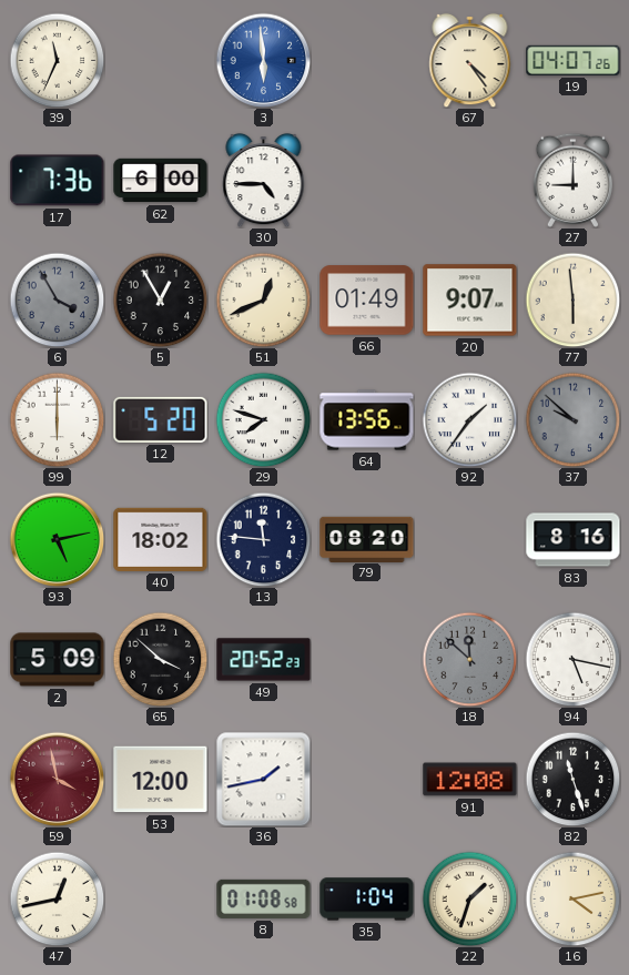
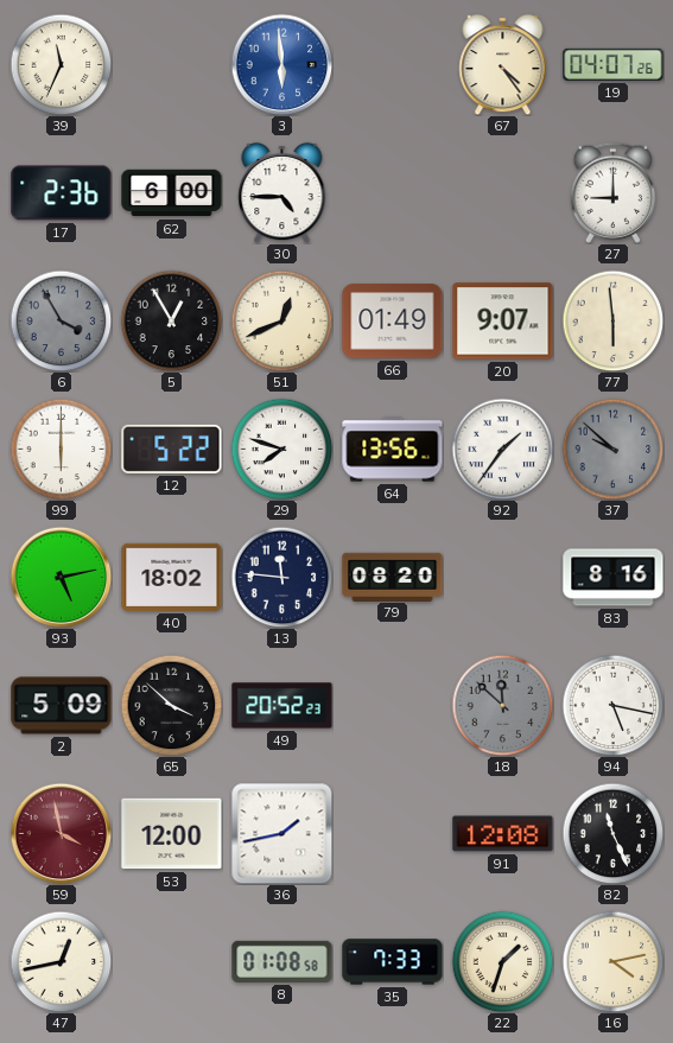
17: 7:36 -> 2:36 (62, 193)
12: 5:20 -> 5:22 (172, 449)
82: 11:27 -> 11:26 (612, 833)
35: 1:04 -> 7:33 (393, 962)
